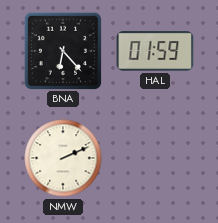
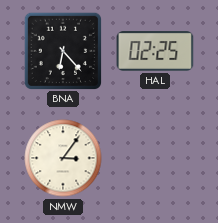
HAL: 01:59 -> 02:25 (155, 52)
NMW: 2:11 -> 3:06 (63, 158)
